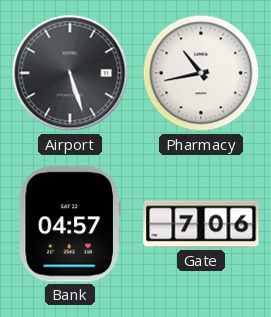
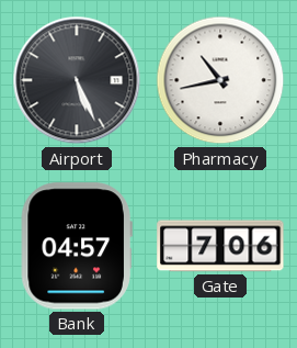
Airport: 5:27 -> 5:26 (77, 80)
